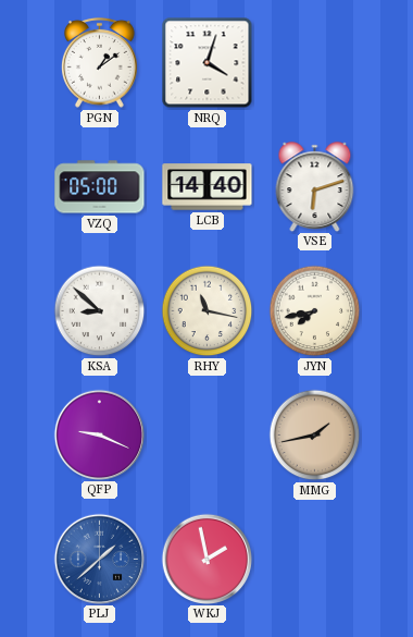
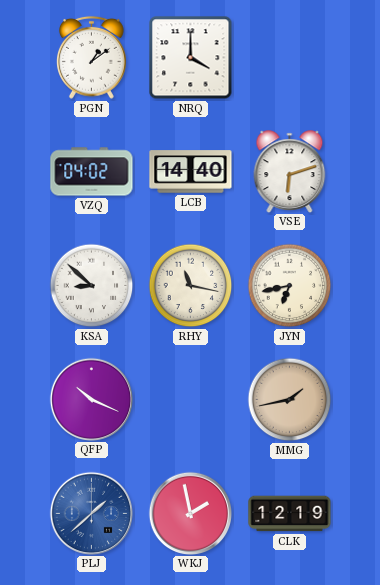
NRQ: 4:03 -> 4:00 (191, 58)
VZQ: 05:00 -> 04:02 (92, 172)
JYN: 7:43 -> 6:43 (290, 286)
QFP: 9:19 -> 10:19 (91, 399)
CLK: none -> 12:19 (290, 514)
